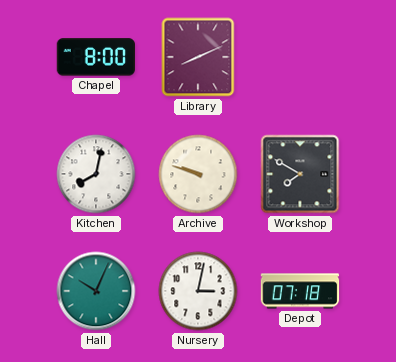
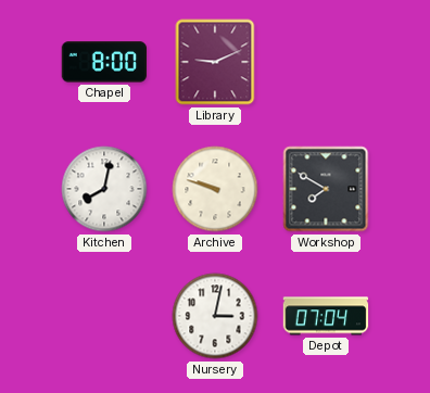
Library: 8:11 -> 9:11 (215, 62)
Hall: 10:04 -> none (96, 291)
Depot: 07:18 -> 07:04 (326, 316)
